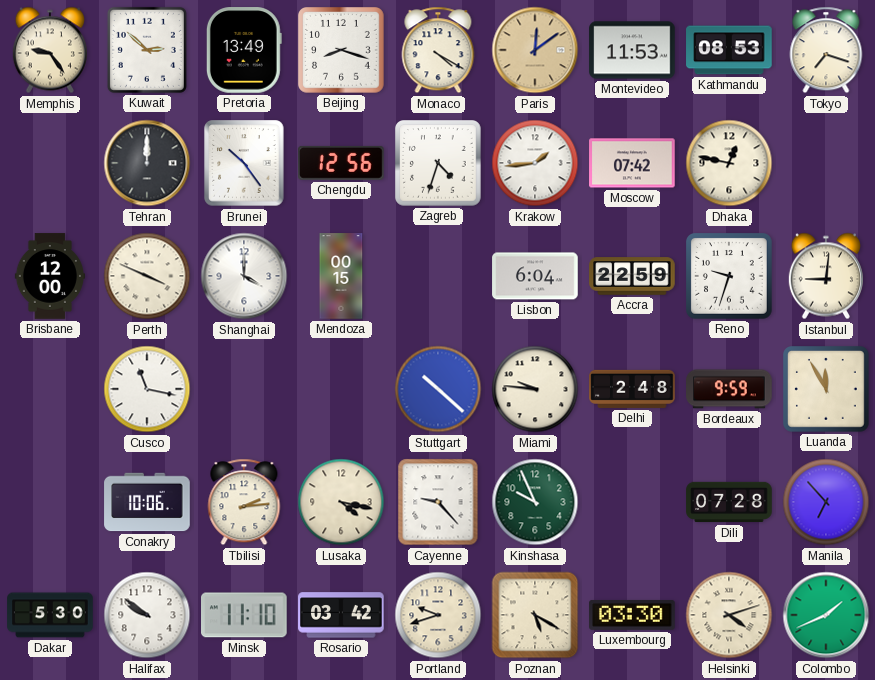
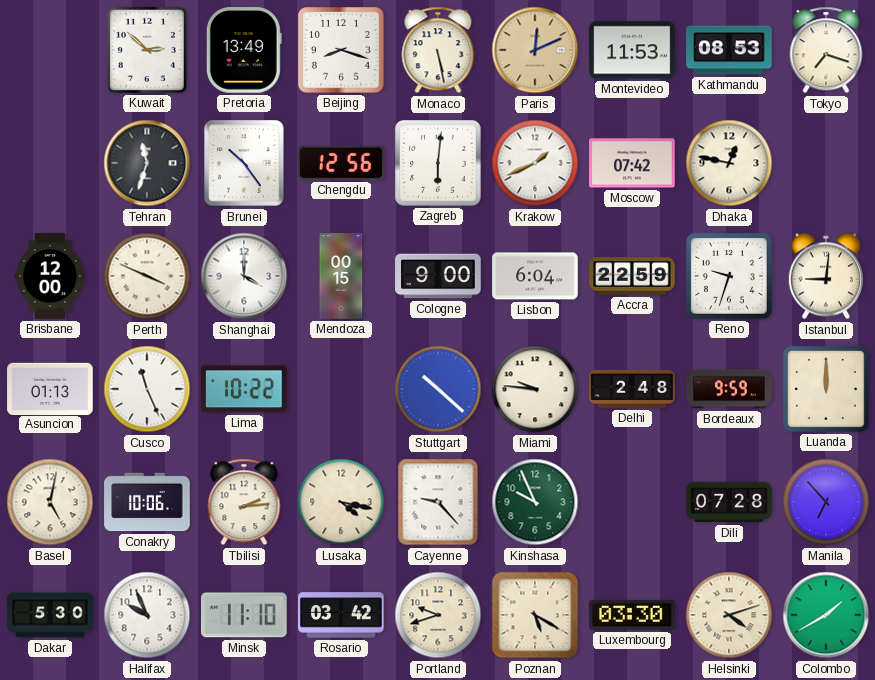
Memphis: 9:24 -> none (50, 50)
Monaco: 4:20 -> 5:28 (438, 50)
Paris: 12:09 -> 12:11 (535, 50)
Tehran: 12:00 -> 11:33 (147, 163)
Zagreb: 4:33 -> 6:01 (439, 164)
Krakow: 1:44 -> 1:41 (535, 163)
Cologne: none -> 9:00 (438, 276)
Asuncion: none -> 01:13 (50, 388)
Cusco: 11:17 -> 11:26 (147, 389)
Lima: none -> 10:22 (245, 389)
Luanda: 11:55 -> 12:00 (827, 390)
Basel: none -> 5:02 (50, 502)
Halifax: 9:51 -> 9:56 (147, 615)
Colombo: 1:41 -> 1:40 (826, 615)
